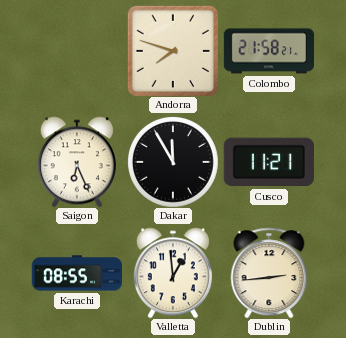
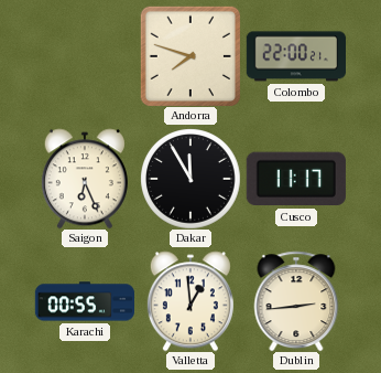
Colombo: 21:58 -> 22:00 (295, 56)
Cusco: 11:21 -> 11:17 (296, 179)
Karachi: 08:55 -> 00:55 (84, 301)
